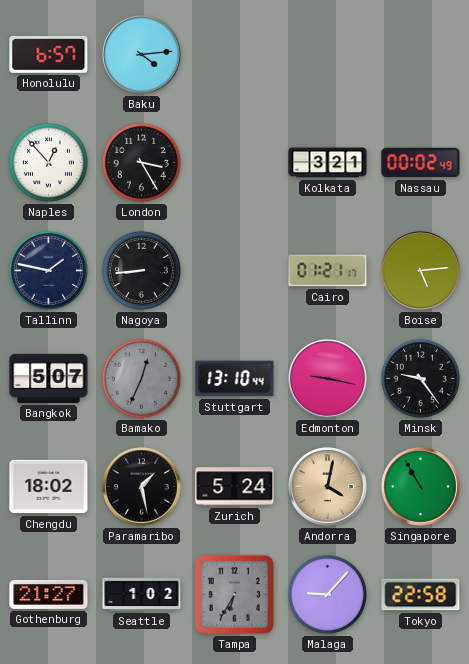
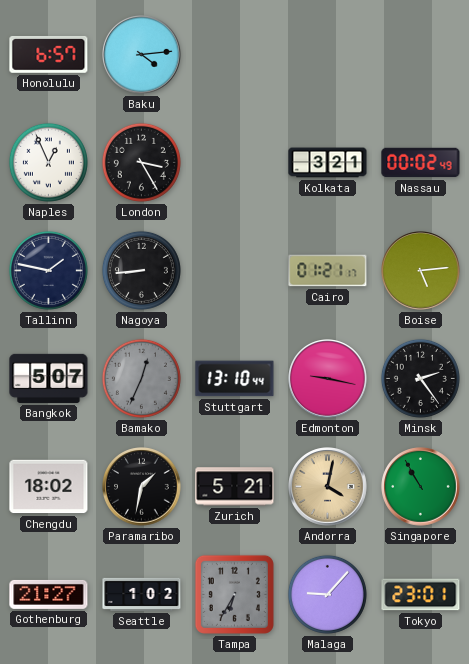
Naples: 12:53 -> 12:56 (48, 162)
Minsk: 9:24 -> 2:24 (420, 378)
Paramaribo: 1:28 -> 1:32 (142, 487)
Zurich: 5:24 -> 5:21 (235, 487)
Tokyo: 22:58 -> 23:01 (421, 595)
